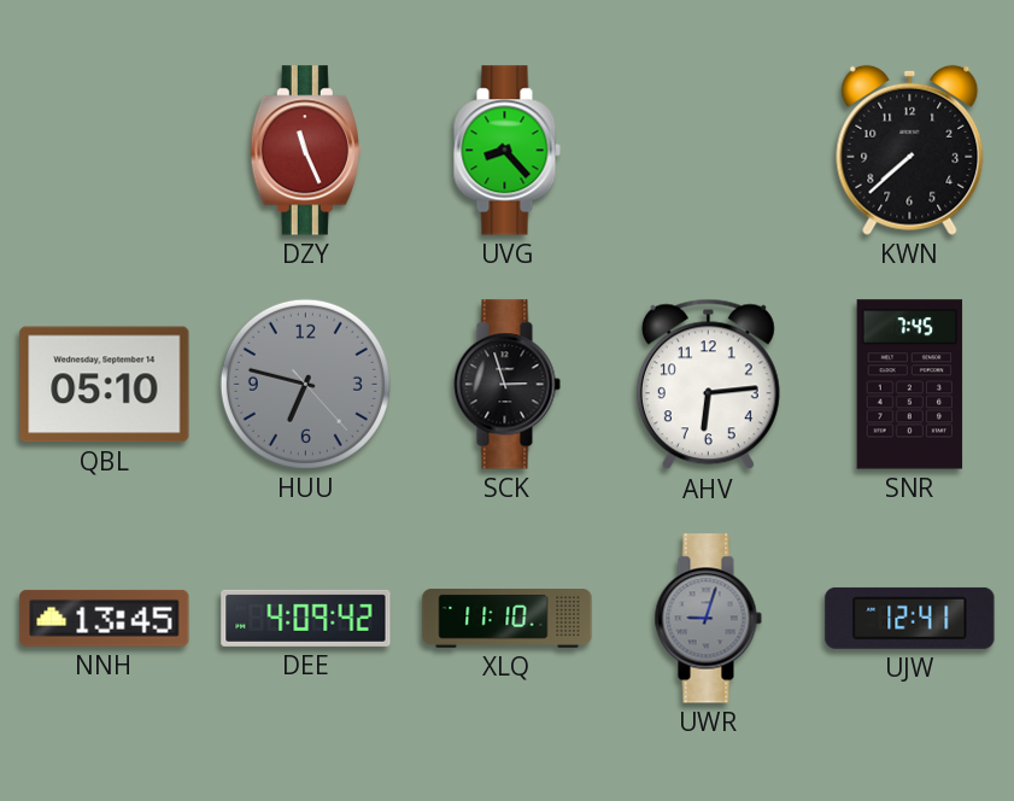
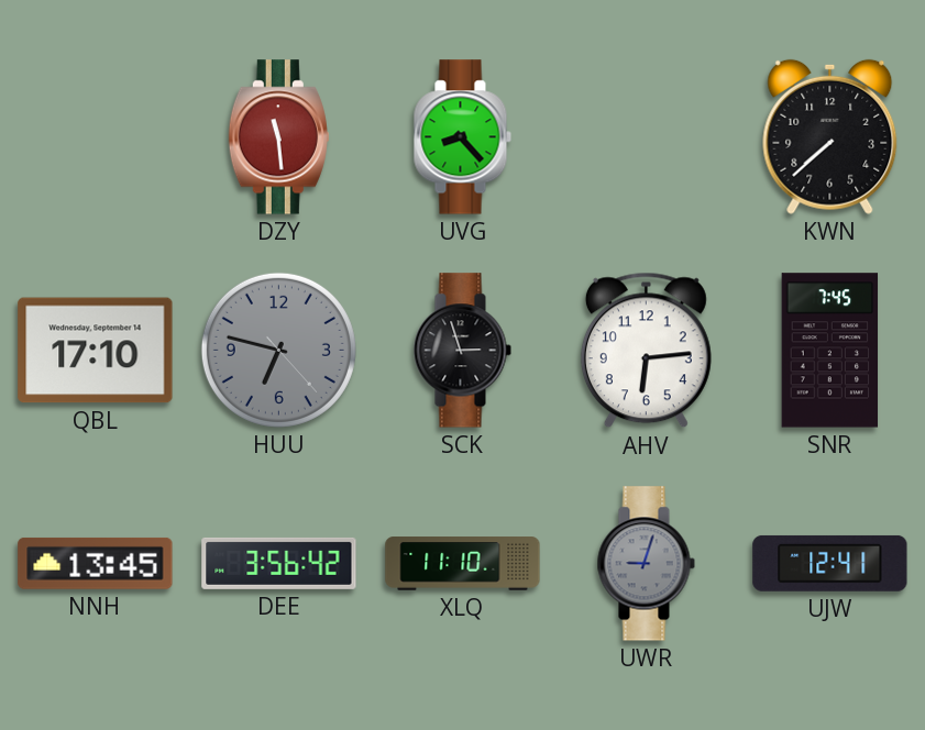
DZY: 11:26 -> 11:29 (278, 137)
QBL: 05:10 -> 17:10 (96, 351)
DEE: 4:09 -> 3:56 (279, 563)
